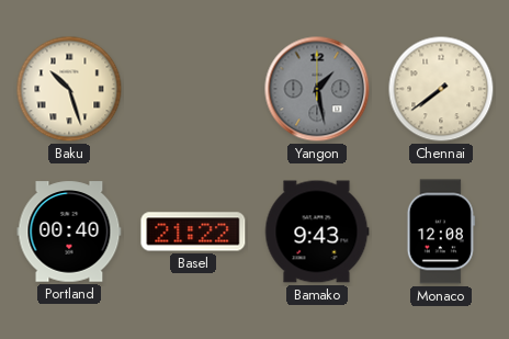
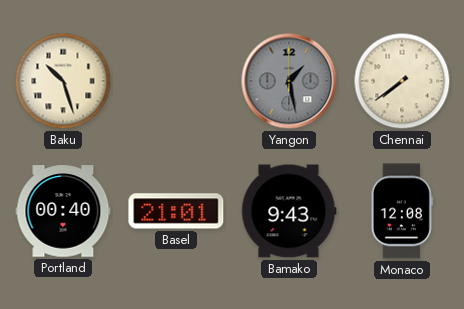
Basel: 21:22 -> 21:01 (176, 211)
